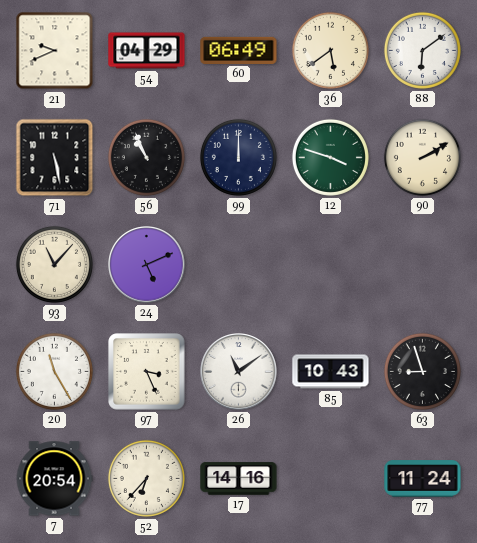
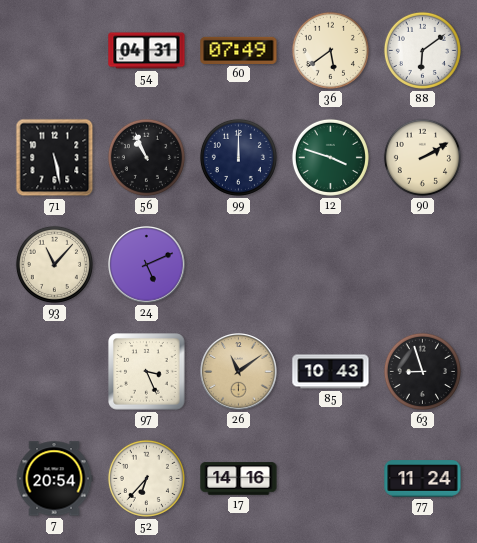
21: 9:41 -> none (55, 51)
54: 04:29 -> 04:31 (147, 51)
60: 06:49 -> 07:49 (239, 50)
20: 11:25 -> none (54, 371)
26 dial: white -> champagne (239, 372)
